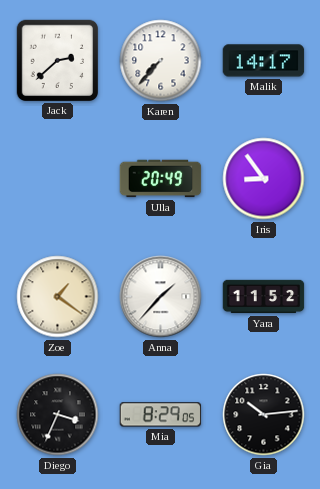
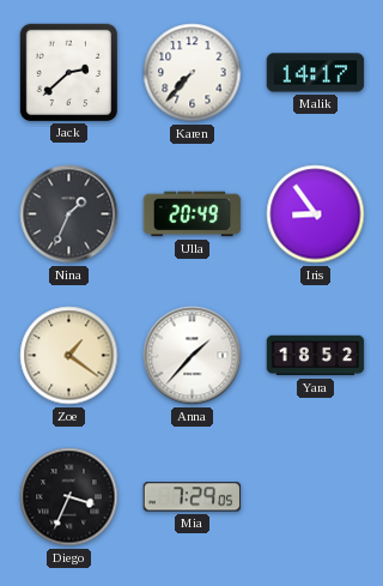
Nina: none -> 1:34 (69, 215)
Yara: 11:52 -> 18:52 (316, 356)
Mia: 8:29 -> 7:29 (193, 497)
Gia: 10:14 -> none (264, 415)
